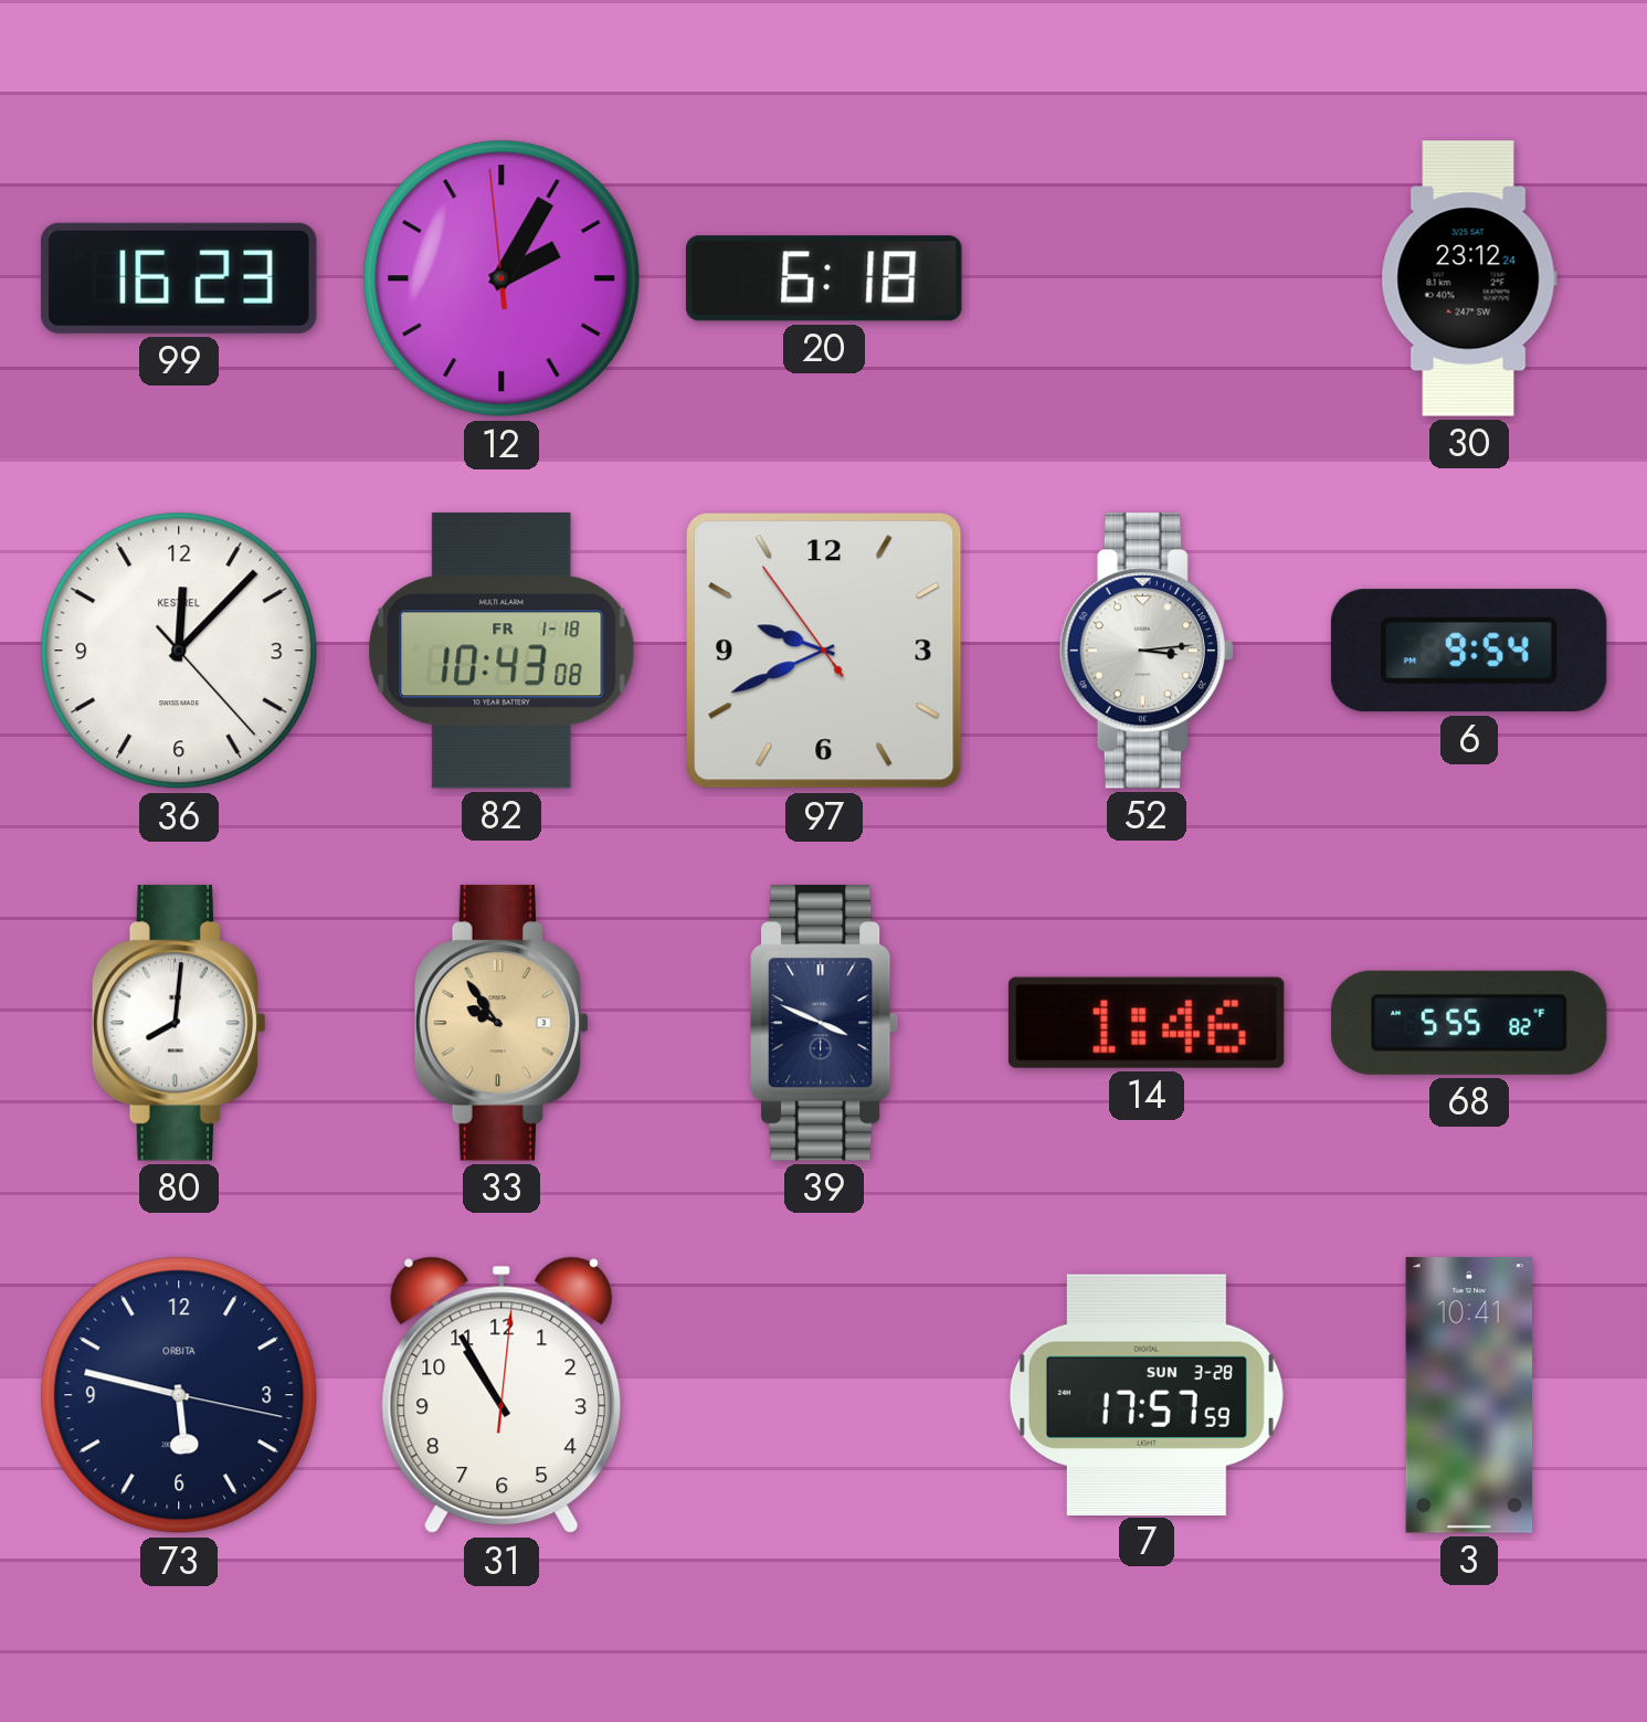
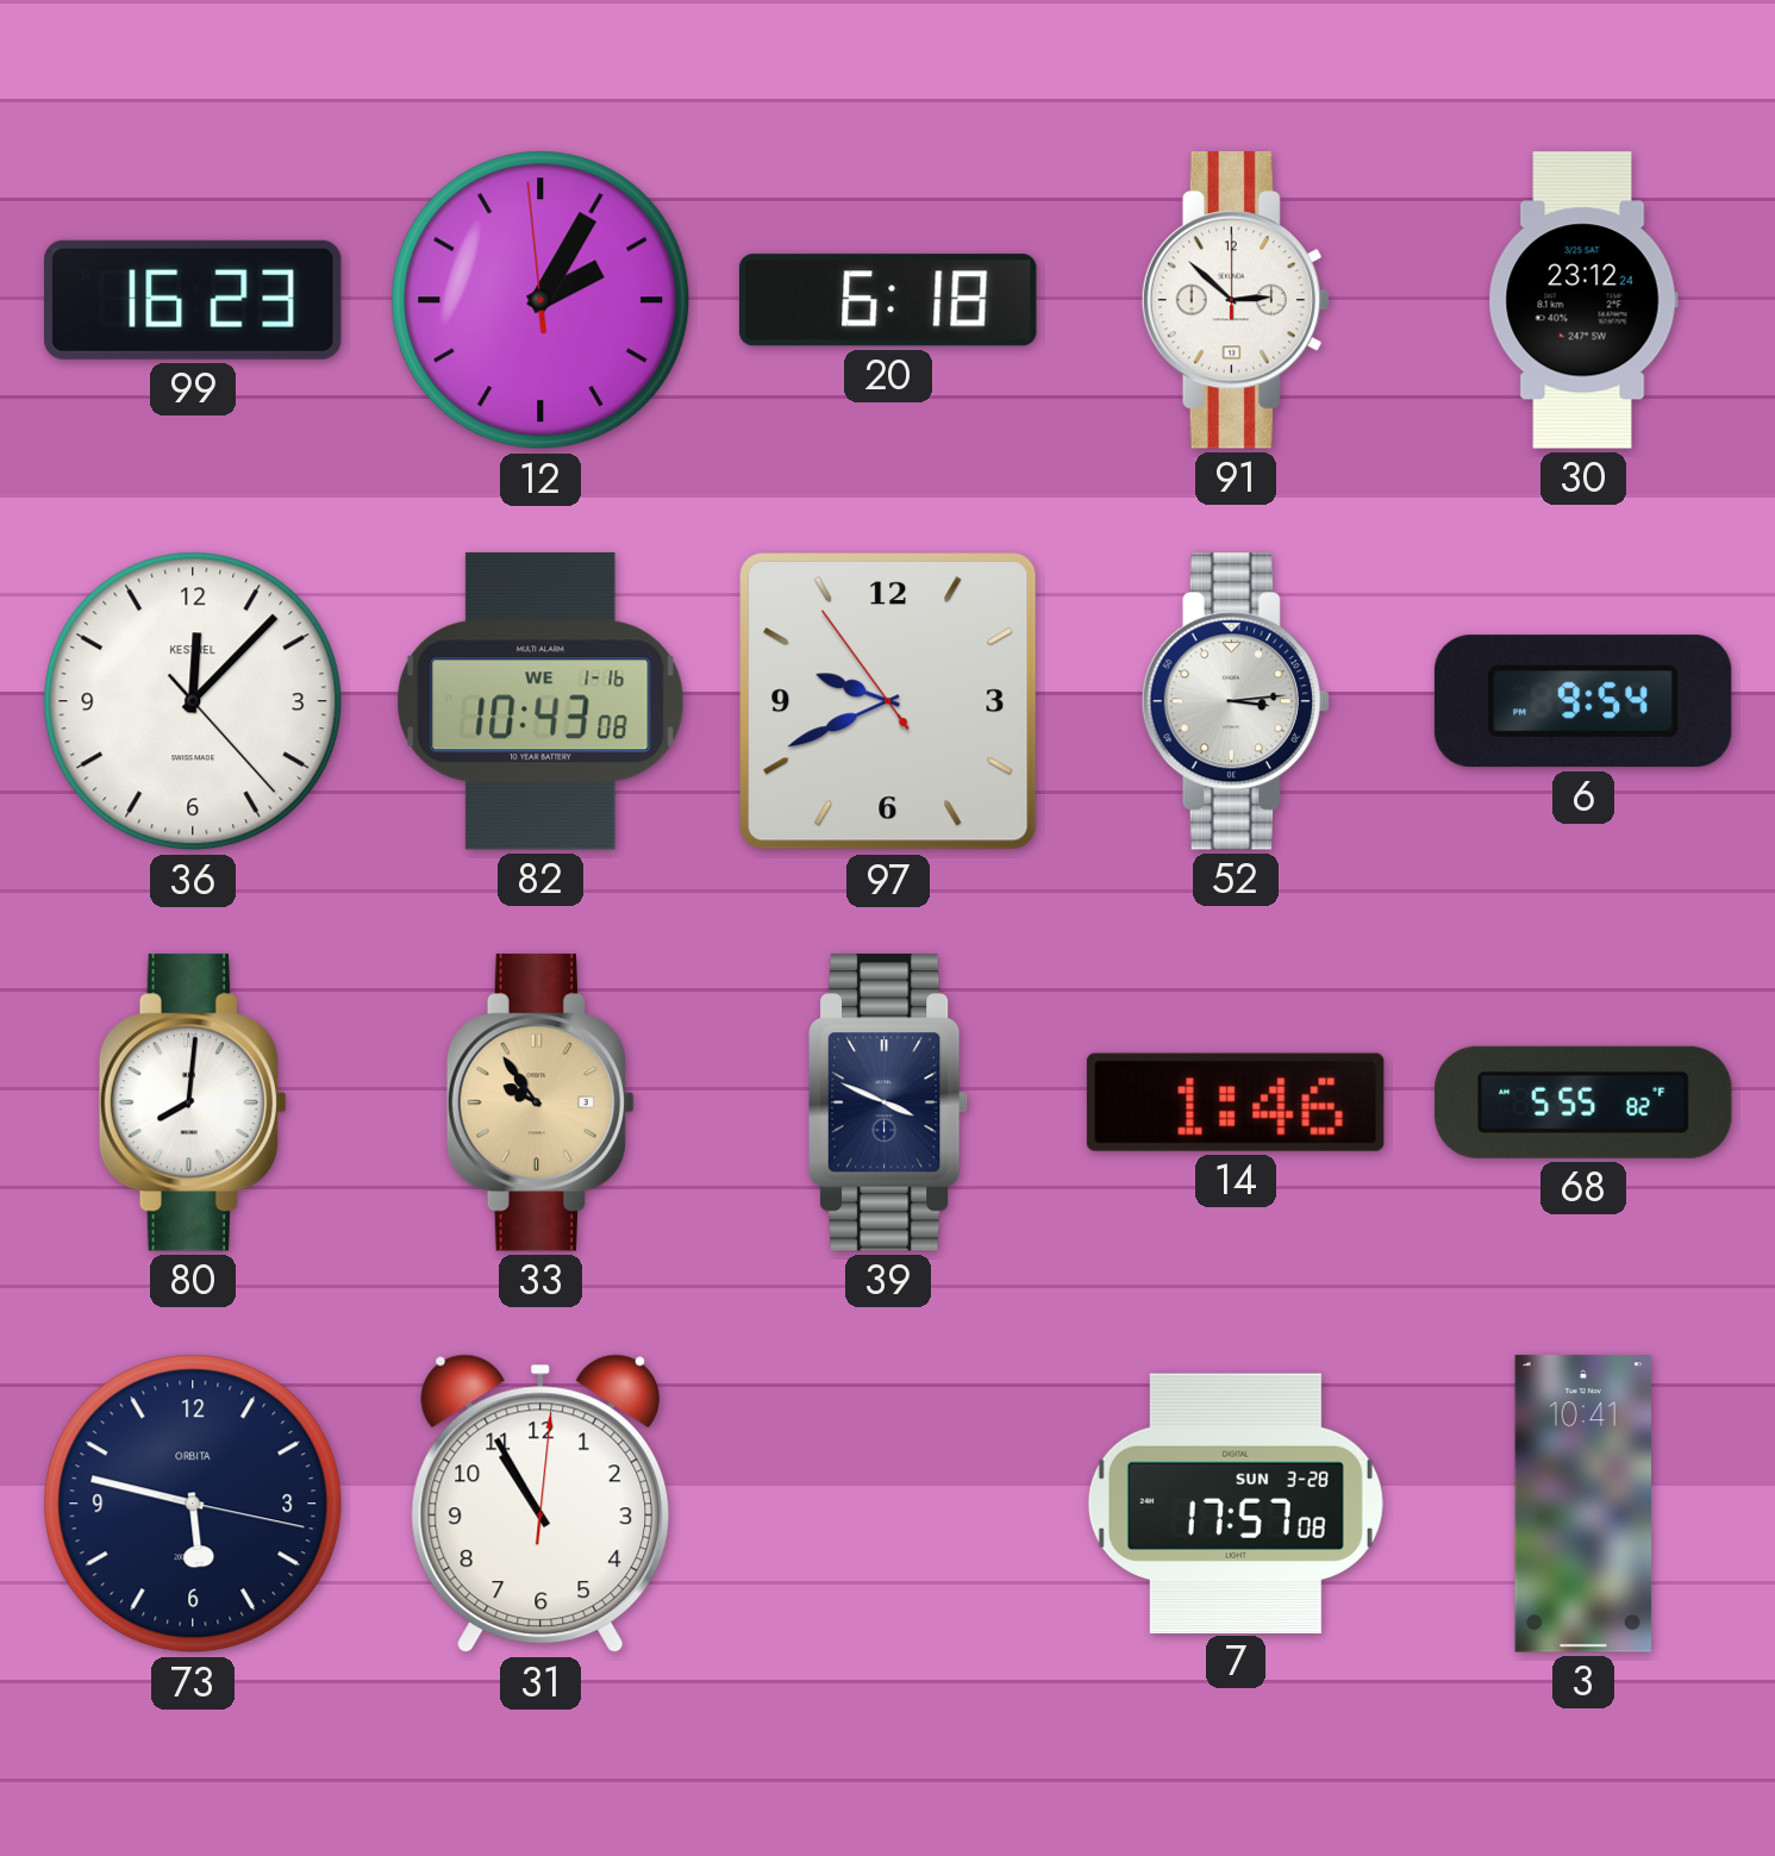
91: none -> 2:52 (1235, 300)
82 date: FR 1-18 -> WE 1-16 (540, 701)
7: 17:57:59 -> 17:57:08 (1236, 1502)
